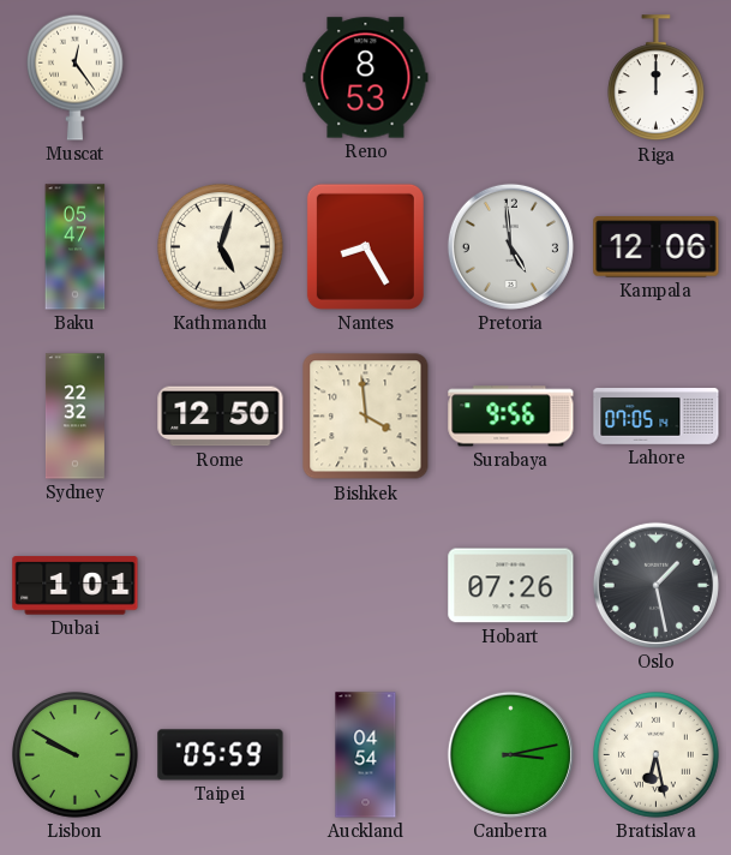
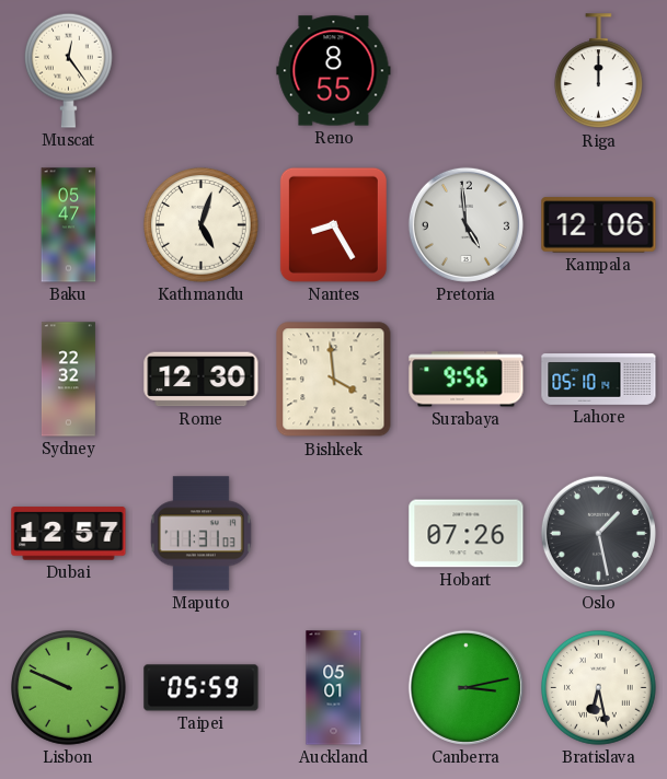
Reno: 8:53 -> 8:55 (334, 71)
Rome: 12:50 -> 12:30 (202, 380)
Lahore: 07:05 -> 05:10 (599, 380)
Dubai: 1:01 -> 12:57 (69, 534)
Maputo: none -> 11:31 (200, 534)
Lisbon: 9:50 -> 9:49 (69, 688)
Auckland: 04:54 -> 05:01 (334, 688)
